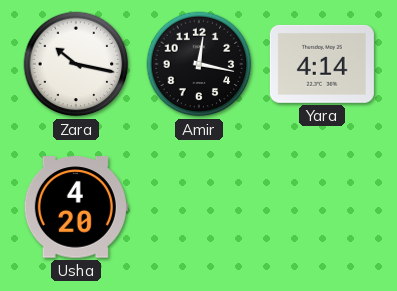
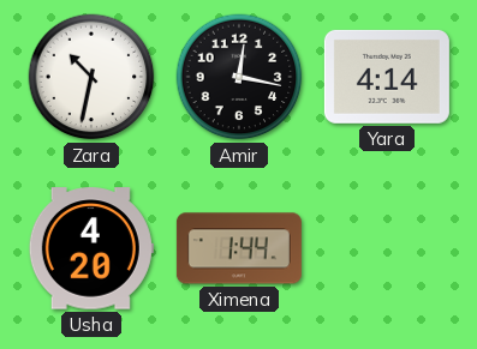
Zara: 10:17 -> 10:32 (91, 77)
Ximena: none -> 1:44 (239, 248)
